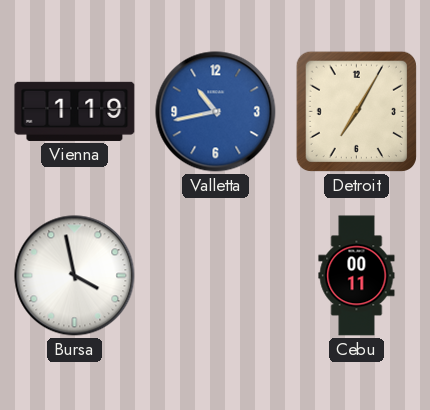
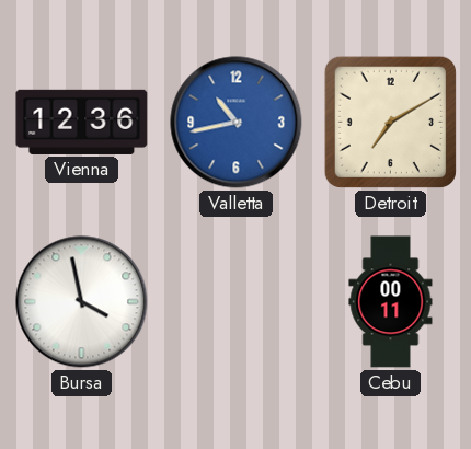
Vienna: 1:19 -> 12:36 (82, 122)
Detroit: 7:05 -> 7:10 (390, 122)
